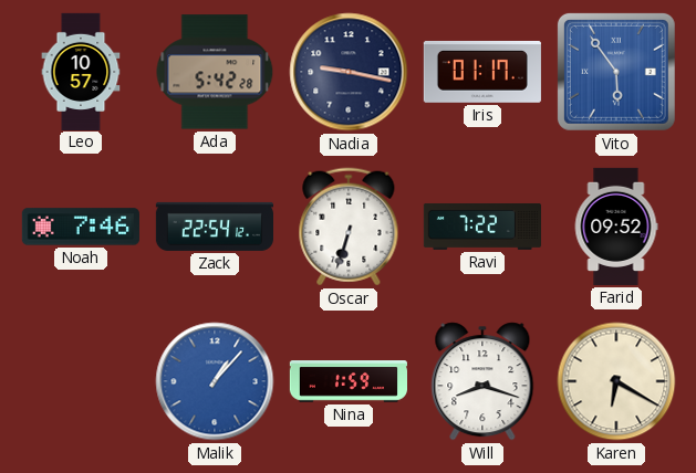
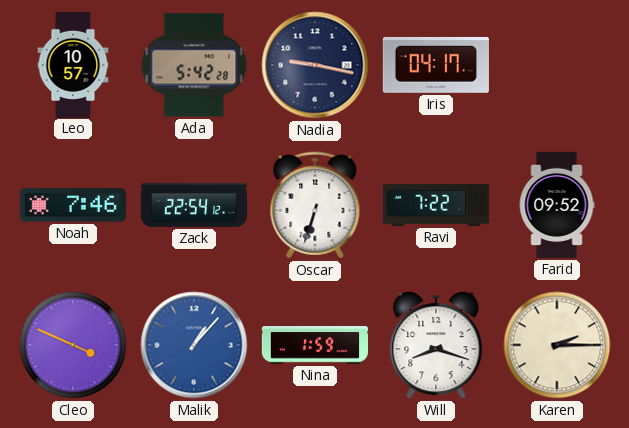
Iris: 01:17 -> 04:17 (436, 65)
Vito: 5:54 -> none (616, 72)
Cleo: none -> 3:49 (73, 345)
Karen: 6:20 -> 2:15 (557, 345)
